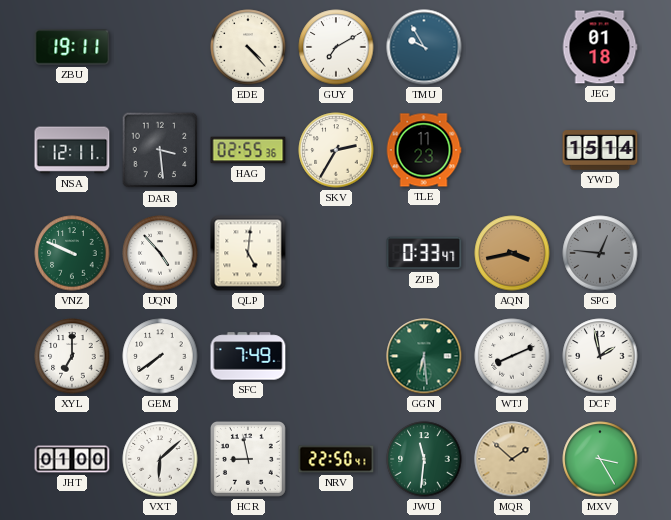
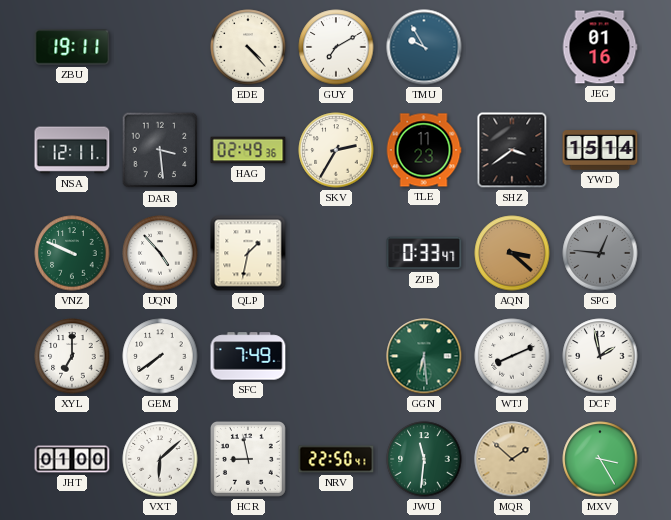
JEG: 01:18 -> 01:16 (600, 47)
HAG: 02:55 -> 02:49 (248, 150)
SHZ: none -> 3:39 (512, 150)
QLP: 5:01 -> 1:32 (248, 253)
AQN: 3:43 -> 3:22 (512, 253)
